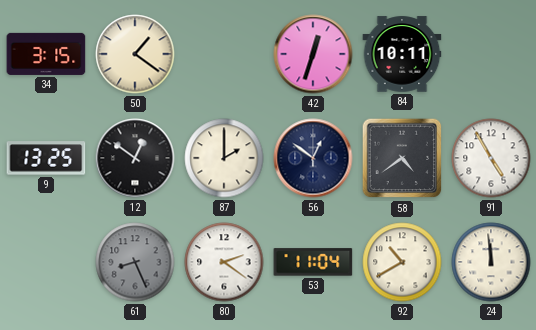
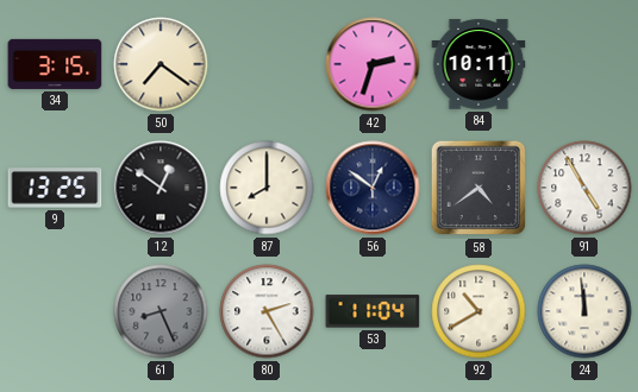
50: 1:21 -> 7:21 (161, 64)
42: 12:33 -> 2:33 (373, 64)
87: 2:00 -> 8:00 (267, 188)
80: 2:21 -> 2:25 (267, 311)
